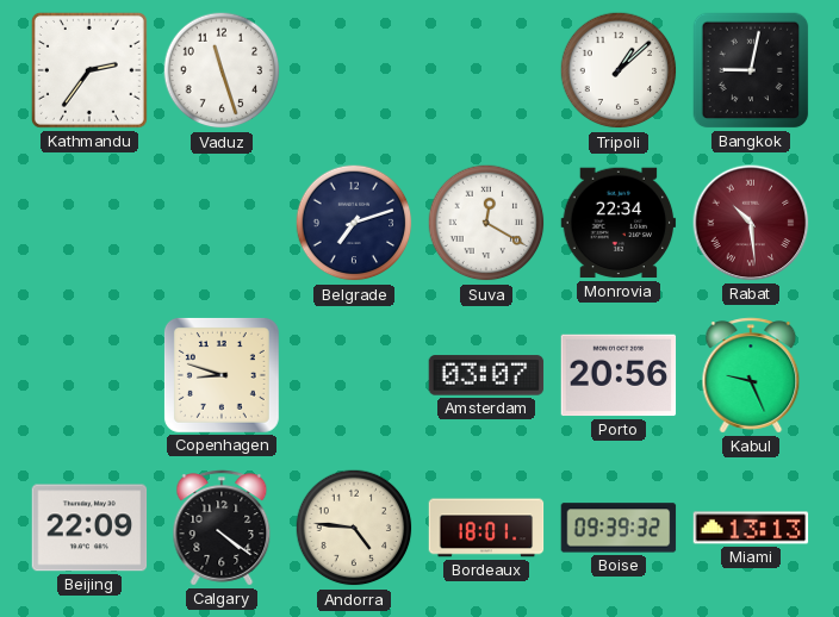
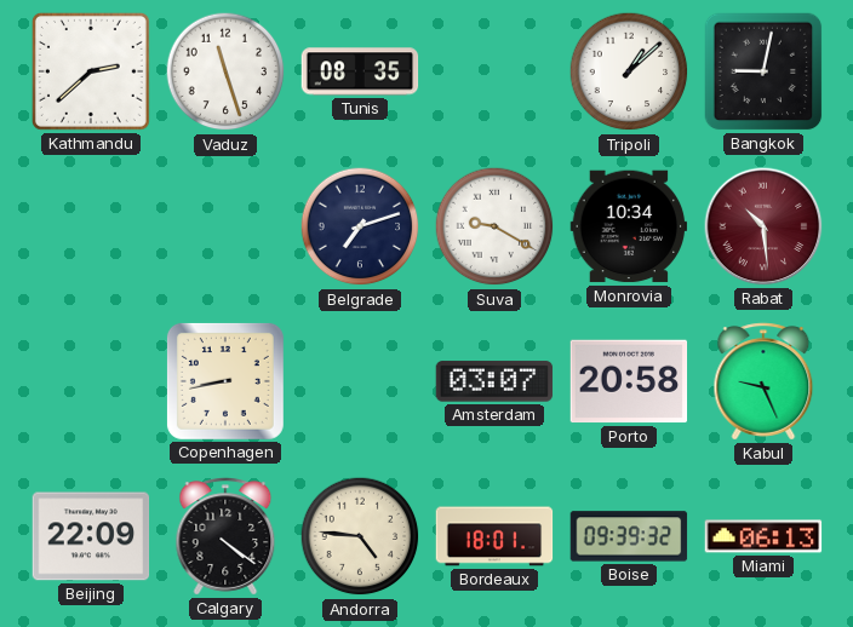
Kathmandu: 2:36 -> 2:38 (91, 71)
Tunis: none -> 08:35 (360, 71)
Suva: 12:20 -> 9:20 (494, 226)
Monrovia: 22:34 -> 10:34 (629, 226)
Copenhagen: 8:48 -> 8:43 (225, 381)
Porto: 20:56 -> 20:58 (629, 381)
Miami: 13:13 -> 06:13 (763, 536)
